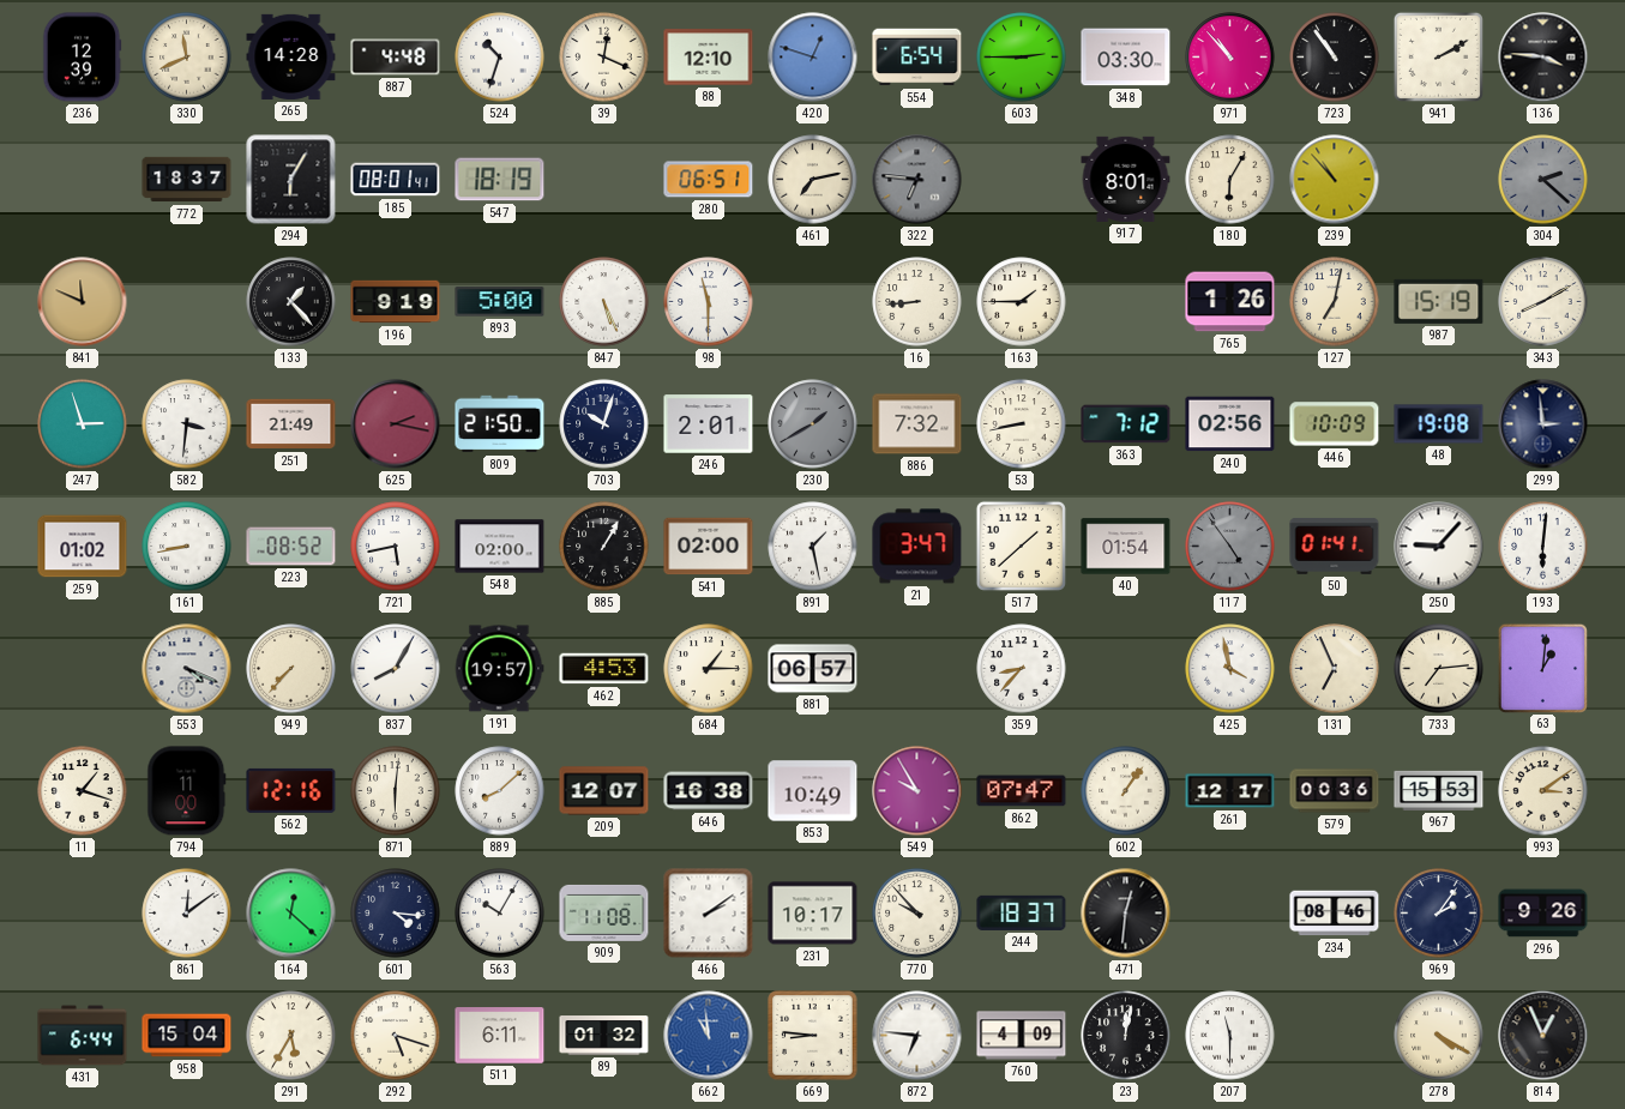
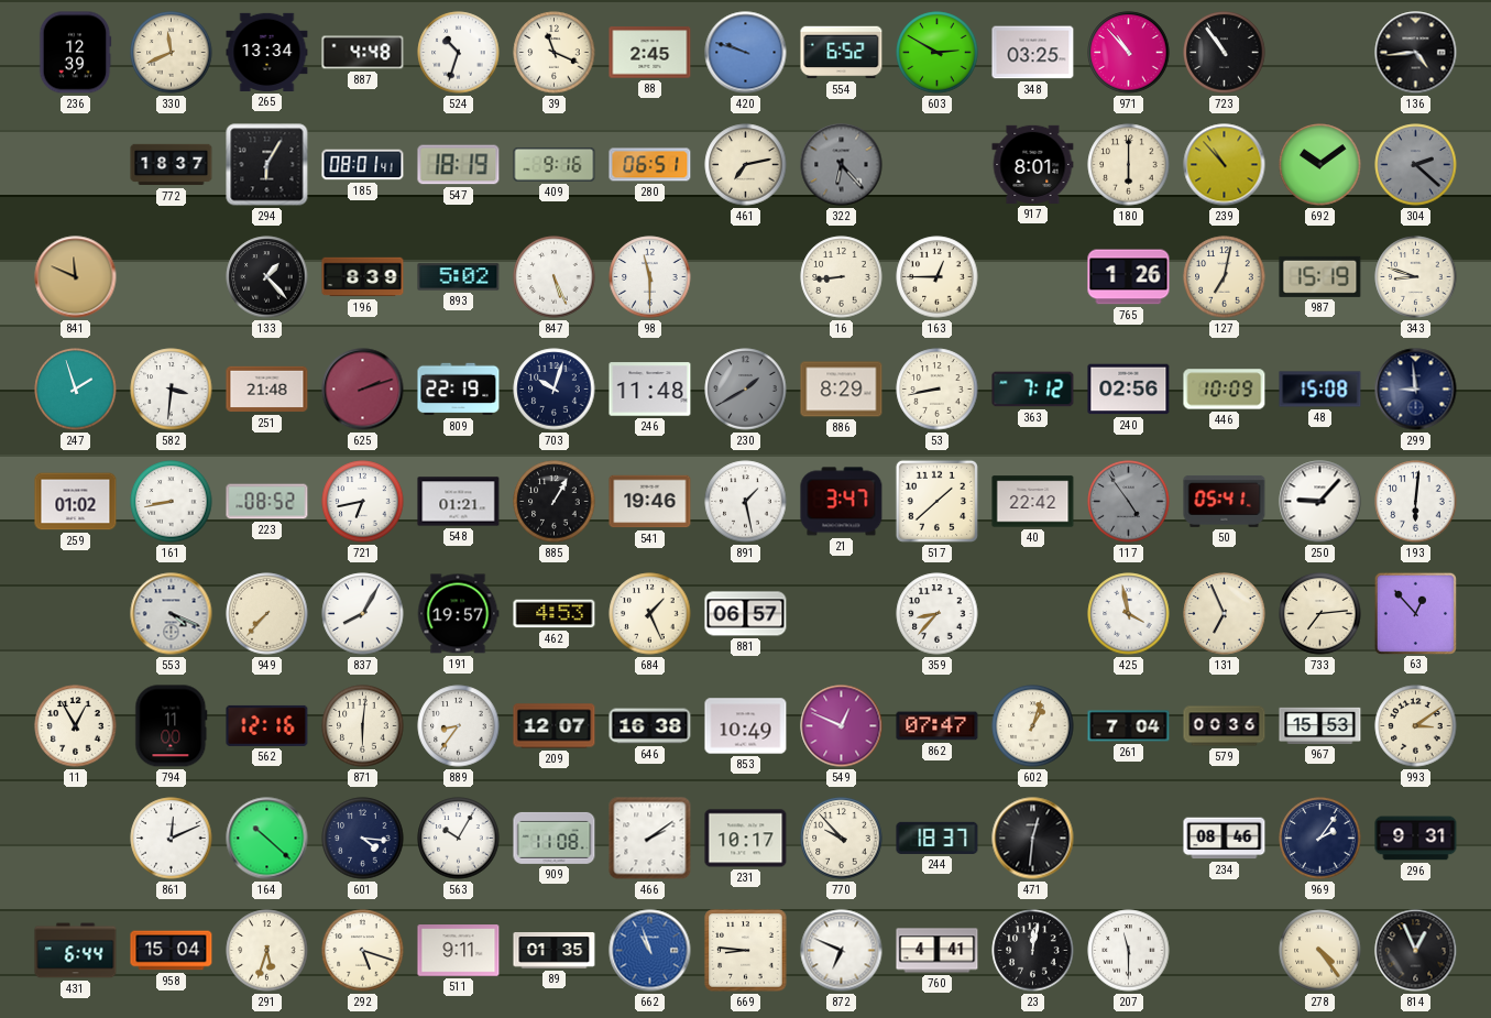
265: 14:28 -> 13:34 (267, 52)
39: 12:19 -> 11:19 (555, 53)
88: 12:10 -> 2:45 (650, 53)
420: 12:48 -> 9:48 (746, 53)
554: 6:54 -> 6:52 (842, 53)
603: 2:45 -> 2:50 (938, 53)
348: 03:30 -> 03:25 (1033, 53)
941: 2:10 -> none (1438, 56)
136: 3:46 -> 4:44 (1416, 53)
409: none -> 9:16 (555, 164)
322: 6:46 -> 6:23 (842, 165)
180: 6:05 -> 6:00 (1129, 165)
692: none -> 10:09 (1320, 165)
196: 9:19 -> 8:39 (363, 277)
893: 5:00 -> 5:02 (459, 277)
163: 1:45 -> 12:45 (938, 277)
343: 8:10 -> 8:48 (1416, 277)
247: 2:57 -> 1:57 (76, 390)
251: 21:49 -> 21:48 (267, 390)
625: 2:17 -> 2:12 (363, 390)
809: 21:50 -> 22:19 (459, 390)
246: 2:01 -> 11:48 (650, 390)
886: 7:32 -> 8:29 (842, 390)
48: 19:08 -> 15:08 (1320, 390)
299: 2:59 -> 8:59 (1416, 390)
721: 5:43 -> 6:43 (363, 502)
548: 02:00 -> 01:21 (459, 502)
541: 02:00 -> 19:46 (650, 502)
40: 01:54 -> 22:42 (1033, 502)
50: 01:41 -> 05:41 (1225, 501)
684: 1:15 -> 1:26 (650, 614)
63: 1:01 -> 12:53 (1415, 613)
11: 1:18 -> 12:55 (76, 726)
889: 8:08 -> 8:36 (459, 726)
549: 9:55 -> 12:49 (842, 726)
602: 1:06 -> 1:03 (1033, 726)
261: 12:17 -> 7:04 (1129, 726)
861: 12:09 -> 12:11 (172, 839)
164: 12:22 -> 10:22 (267, 839)
296: 9:26 -> 9:31 (1416, 839)
291: 5:35 -> 5:33 (267, 951)
511: 6:11 -> 9:11 (459, 951)
89: 01:32 -> 01:35 (555, 951)
662: 10:59 -> 10:57 (650, 951)
872: 6:46 -> 6:49 (842, 951)
760: 4:09 -> 4:41 (938, 951)
278: 4:20 -> 4:24 (1320, 951)
